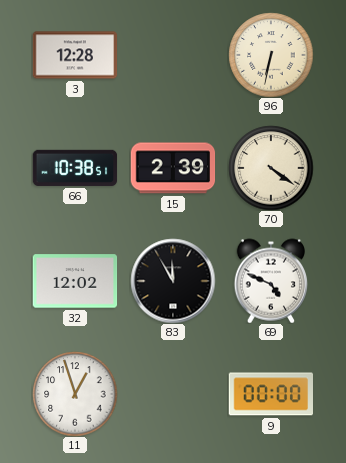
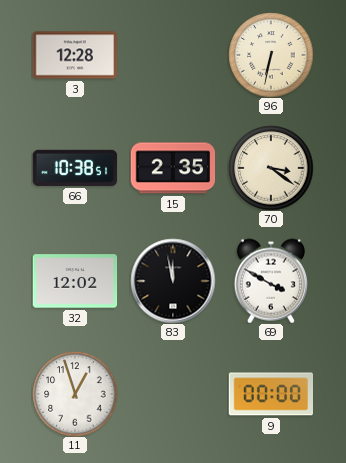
15: 2:39 -> 2:35 (173, 168)
70: 4:21 -> 3:21 (271, 168)
83: 11:55 -> 11:58 (173, 281)
69: 4:49 -> 3:50 (270, 281)
